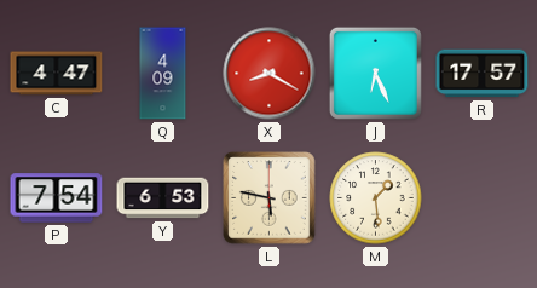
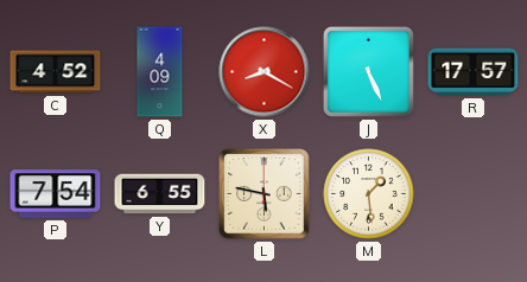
C: 4:47 -> 4:52 (56, 72)
J: 6:26 -> 5:26 (368, 71)
Y: 6:53 -> 6:55 (160, 194)
